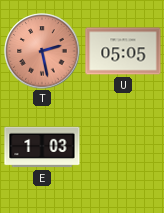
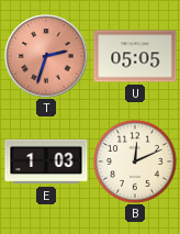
T: 2:28 -> 2:33 (46, 56)
B: none -> 12:11 (136, 163)
